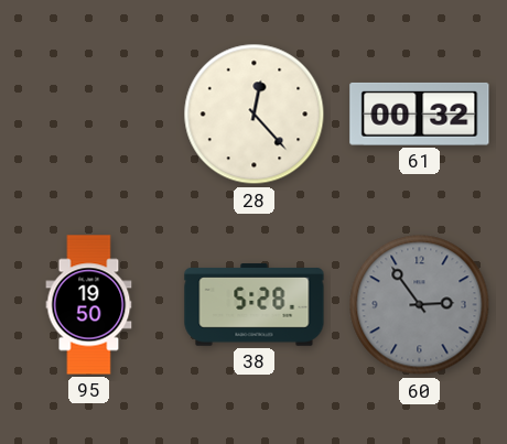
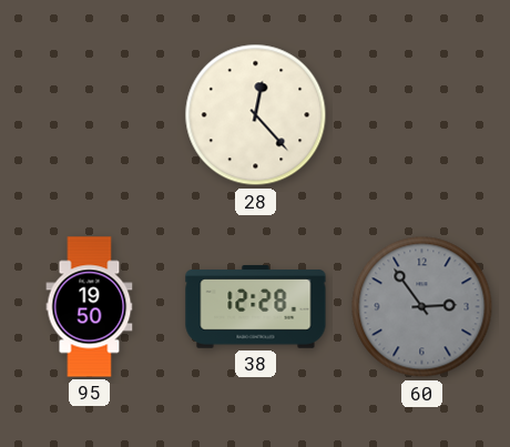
61: 00:32 -> none (420, 113)
38: 5:28 -> 12:28 (256, 307)
